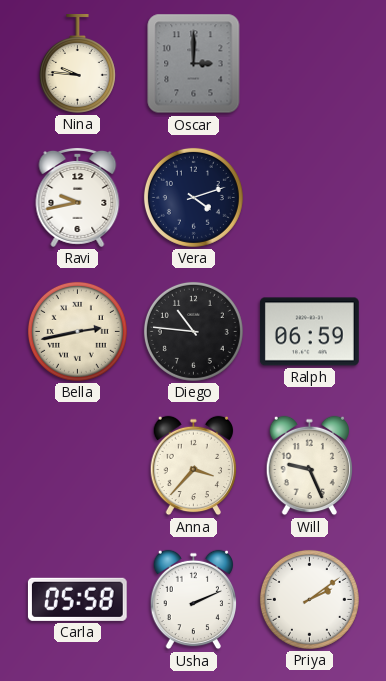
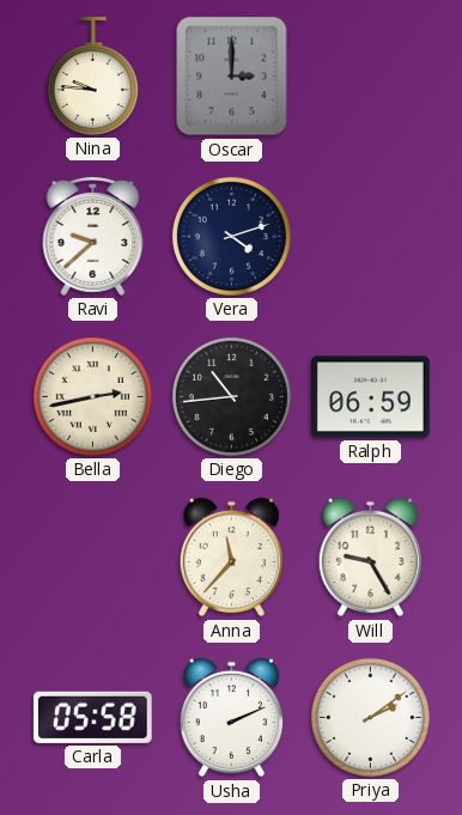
Ravi: 9:43 -> 9:38 (93, 237)
Diego: 10:46 -> 10:44 (231, 396)
Anna: 3:37 -> 11:37 (231, 558)
Will: 9:26 -> 9:25 (370, 558)
